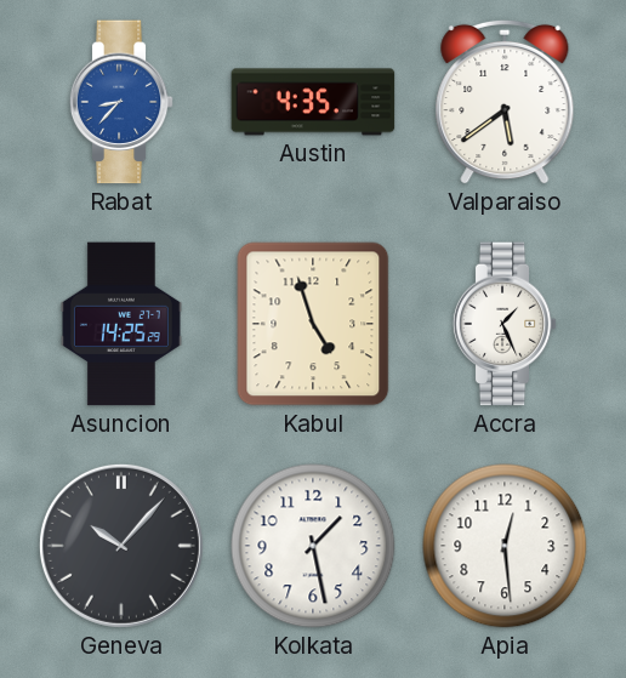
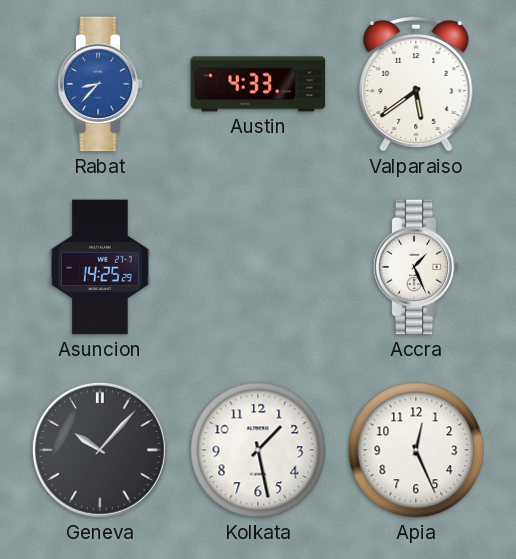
Austin: 4:35 -> 4:33 (258, 84)
Kabul: 4:57 -> none (313, 324)
Apia: 12:29 -> 12:26 (416, 450)
